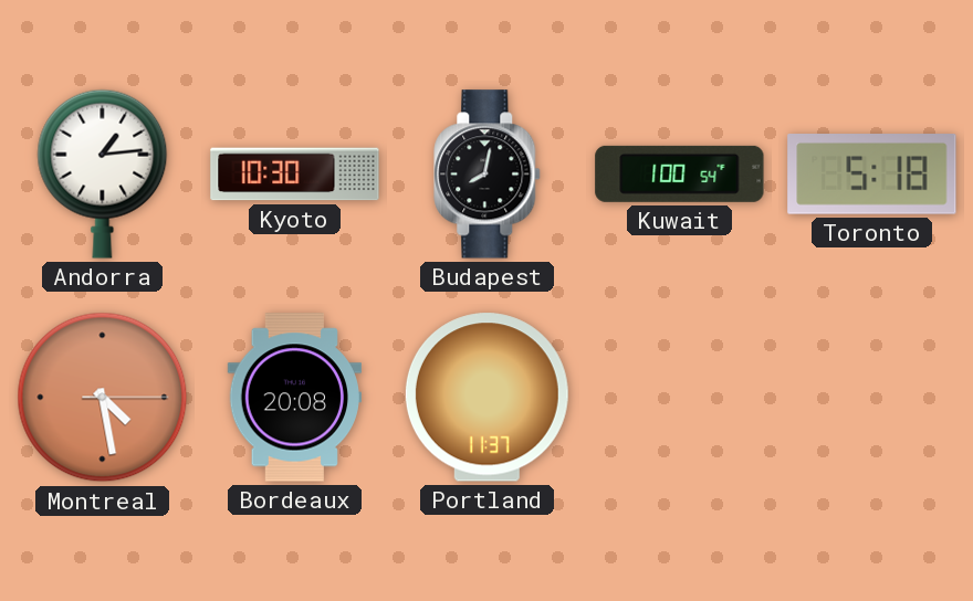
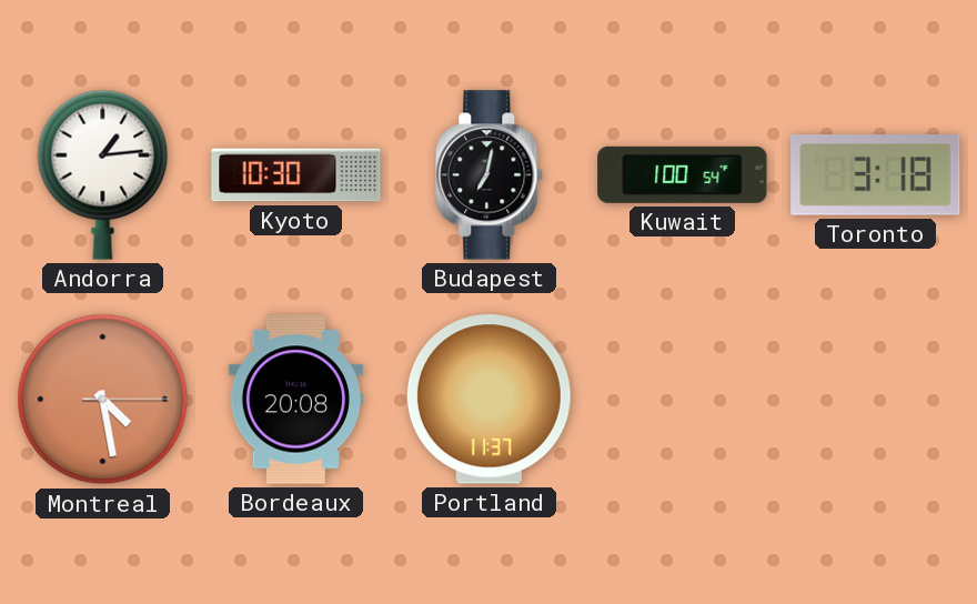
Budapest: 8:02 -> 7:02 (490, 175)
Toronto: 5:18 -> 3:18 (876, 175)
